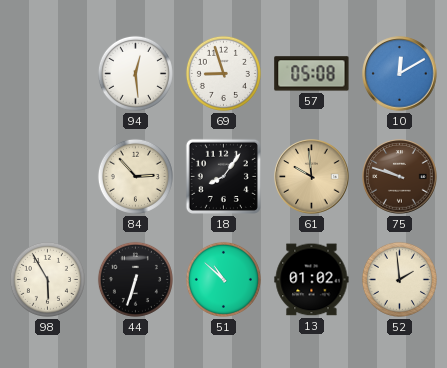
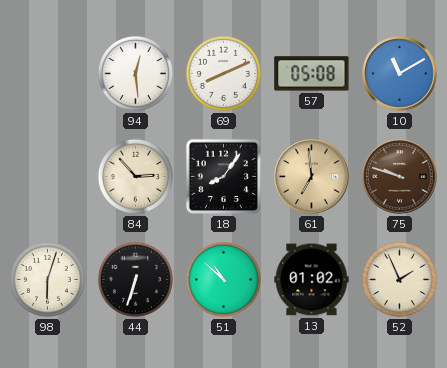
69: 8:57 -> 8:11 (223, 73)
10: 12:10 -> 11:10 (400, 74)
61: 9:59 -> 6:59 (312, 177)
98: 5:55 -> 6:03 (47, 279)
52: 1:59 -> 1:56 (399, 279)
